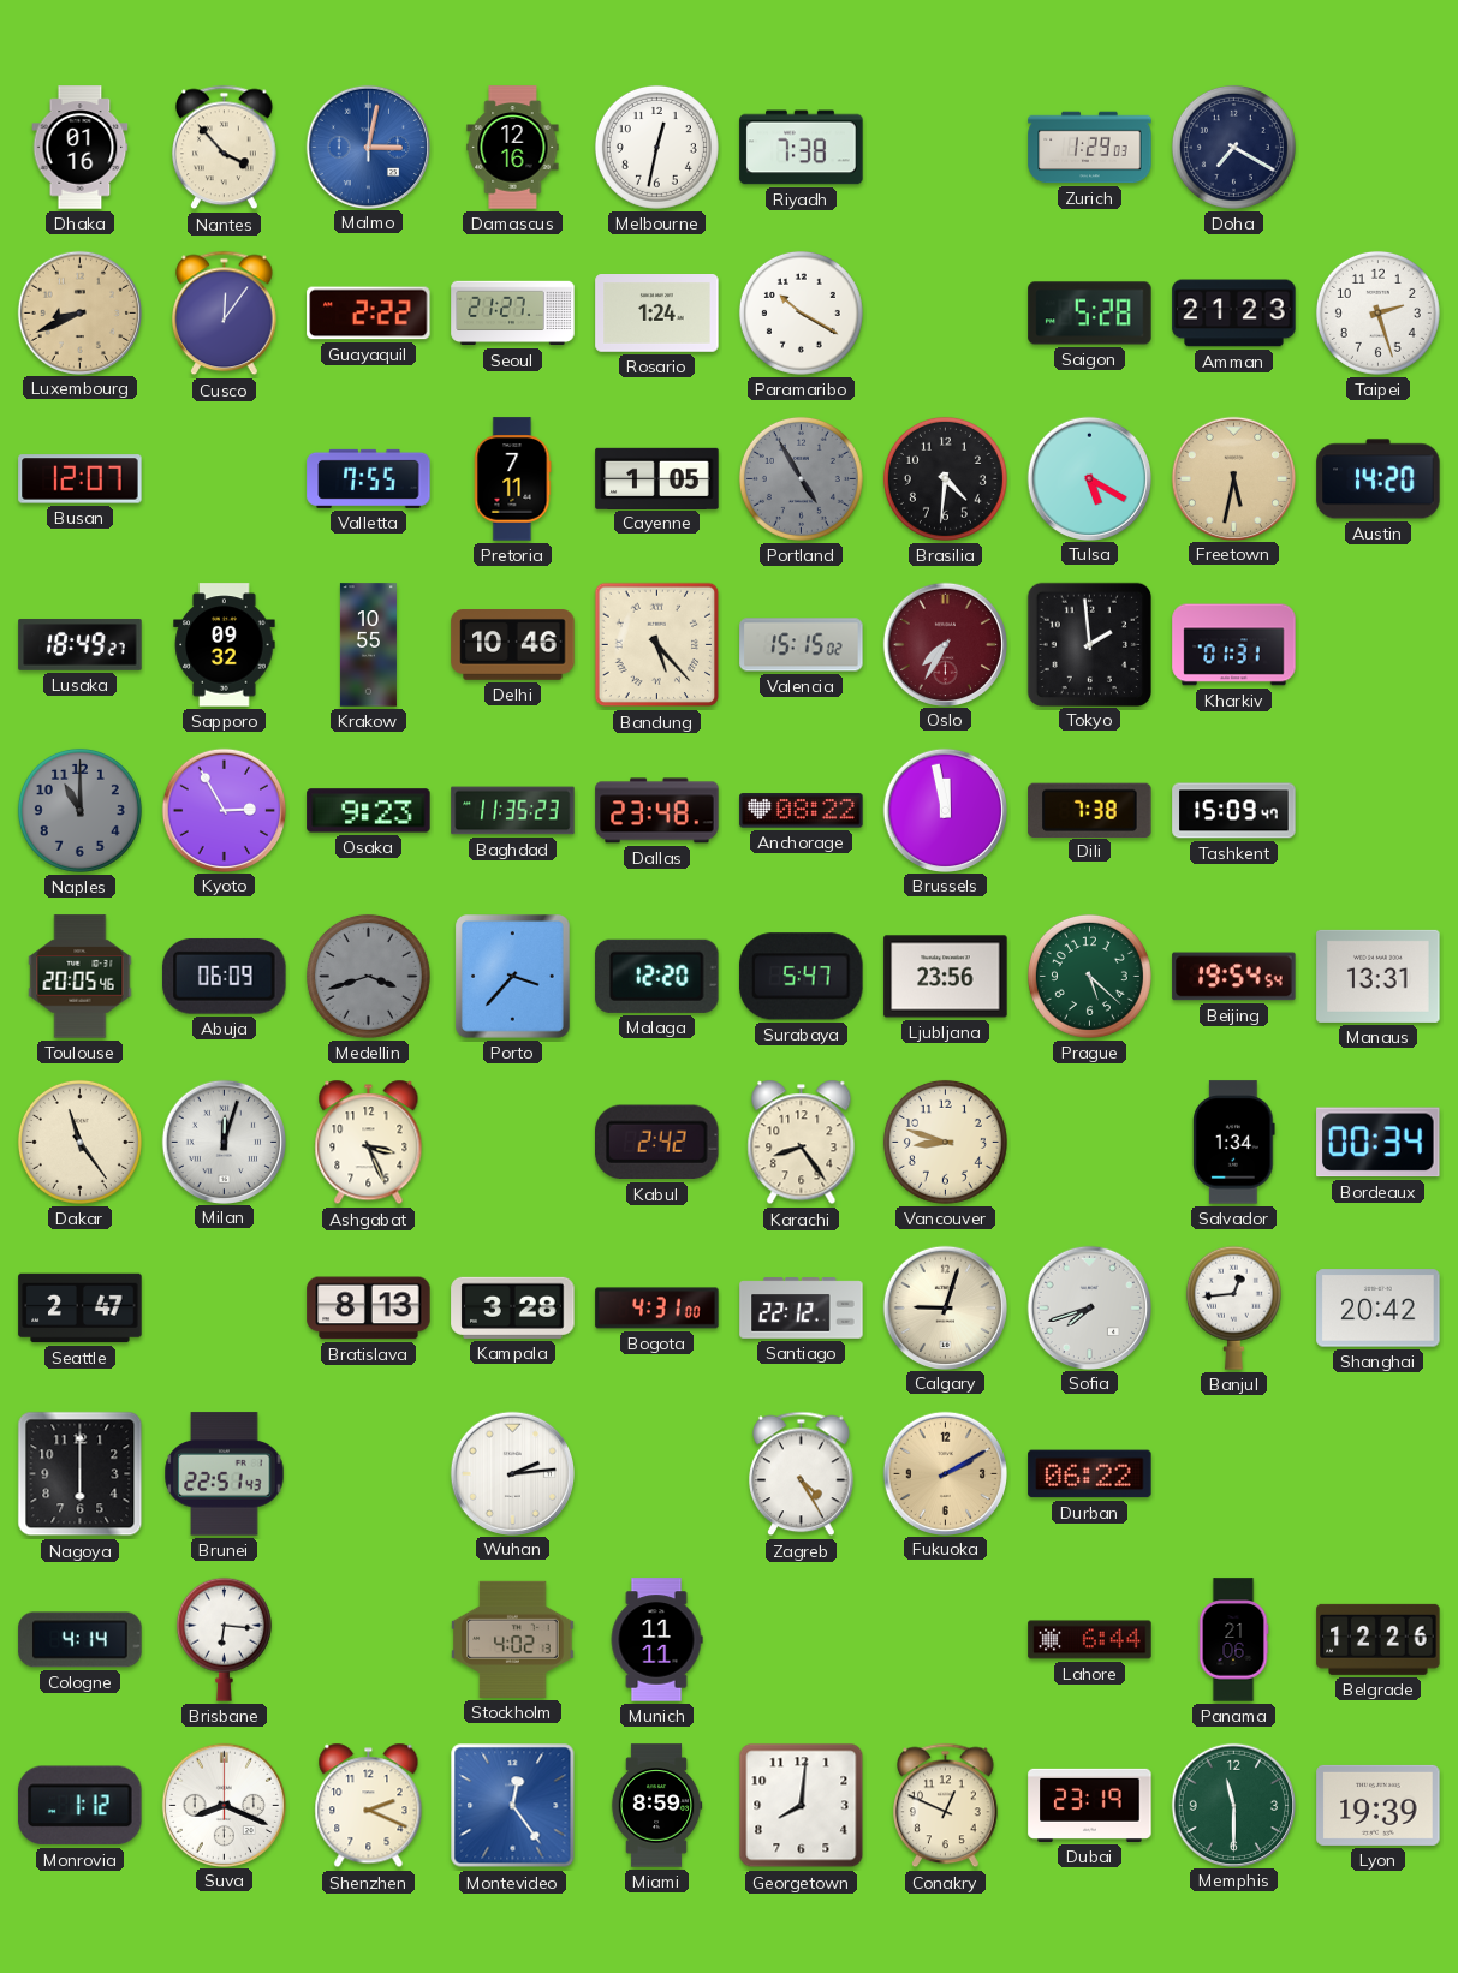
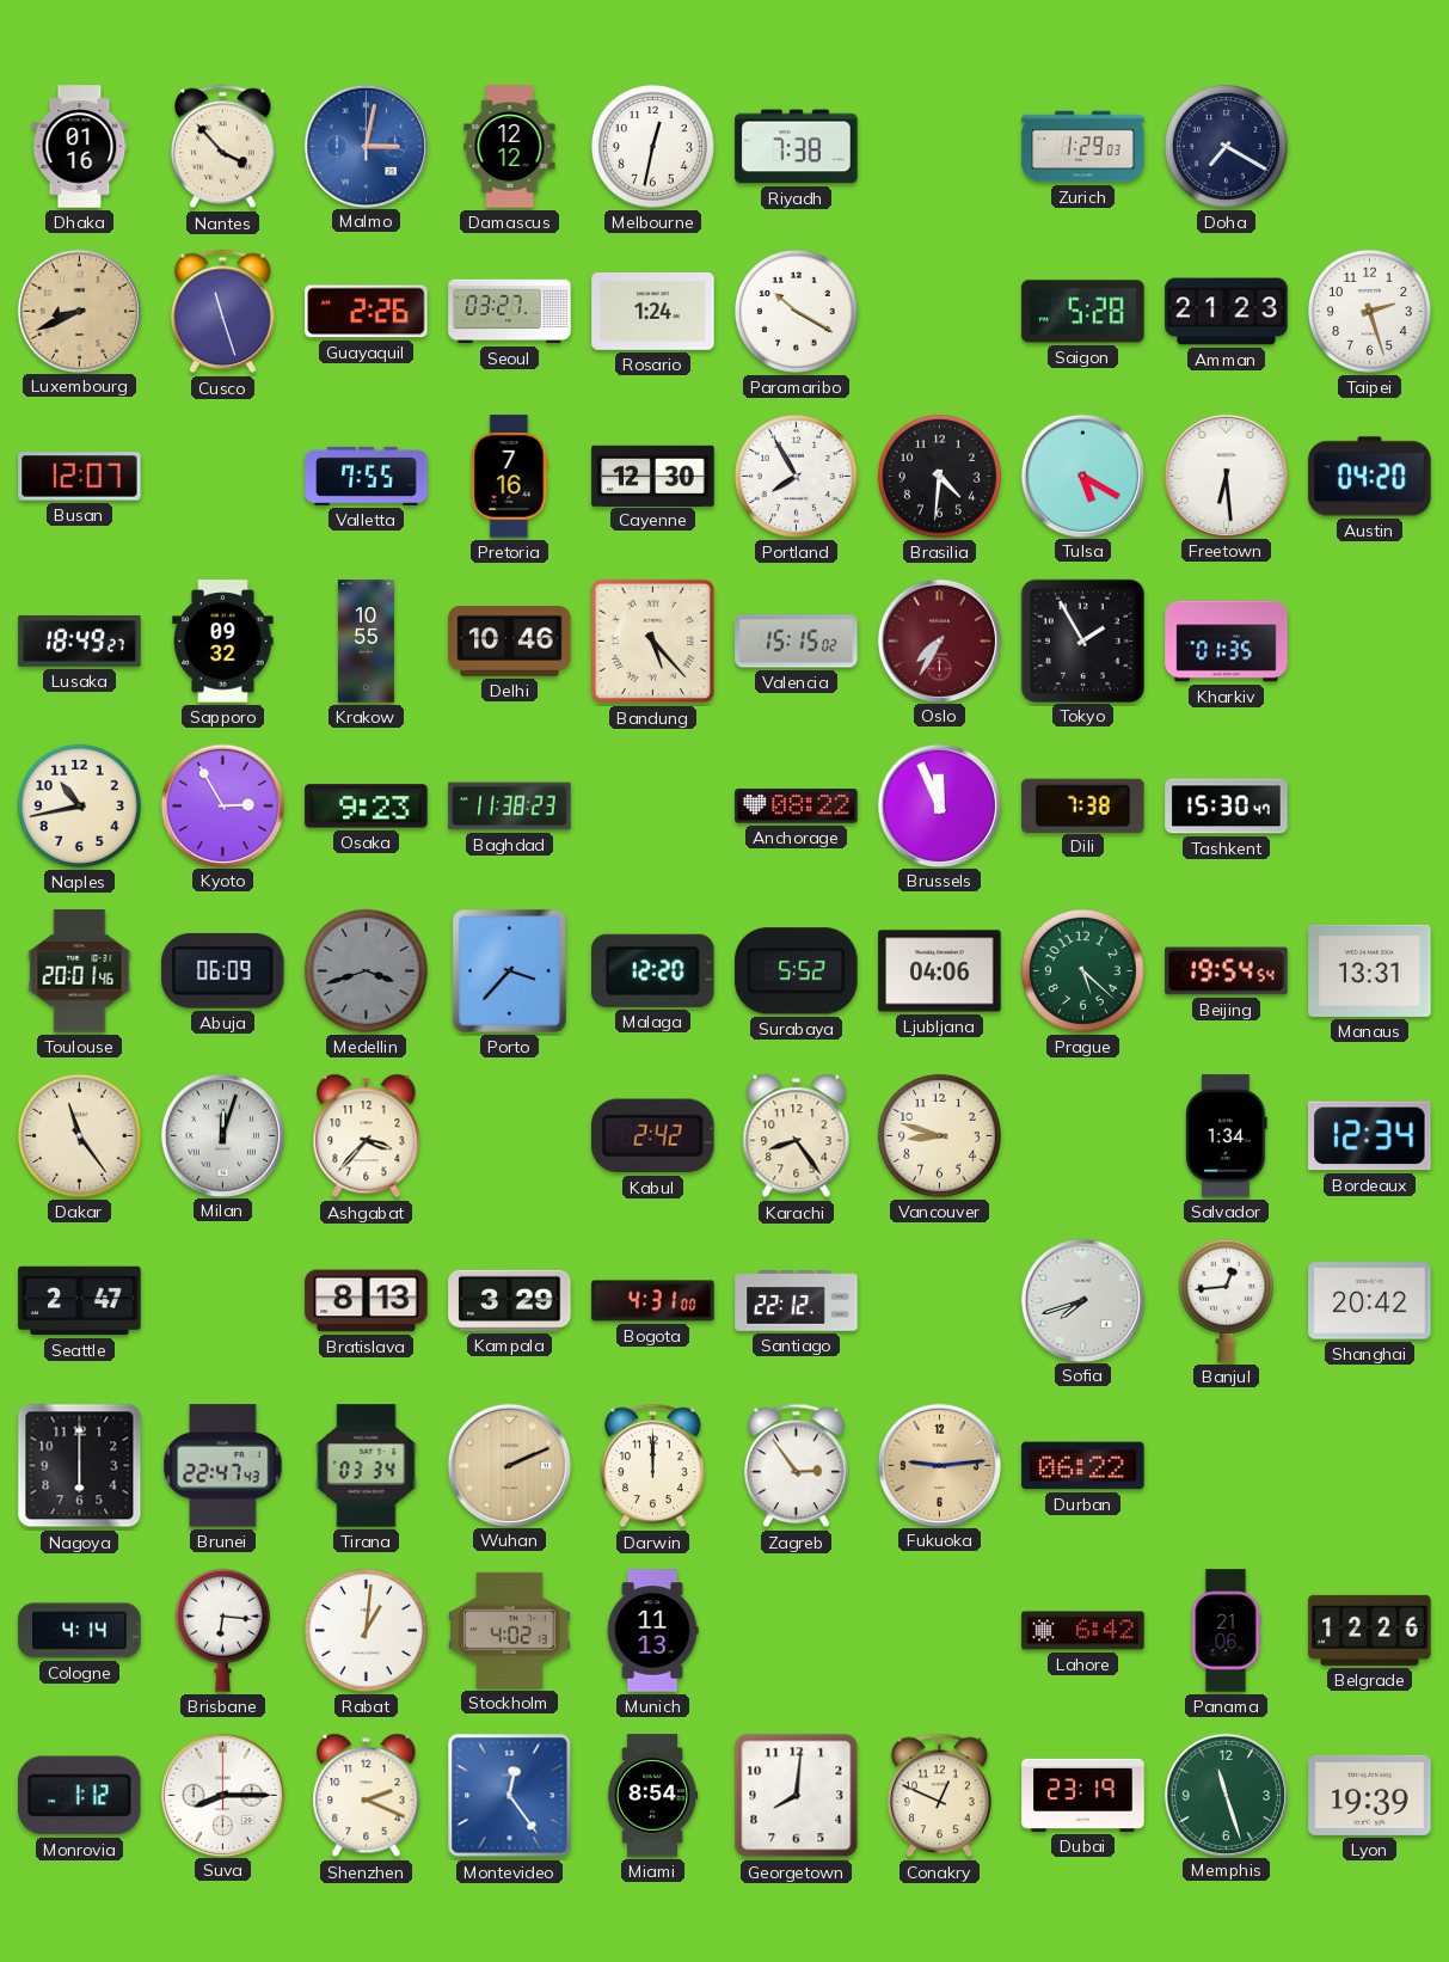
Damascus: 12:16 -> 12:12 (510, 147)
Cusco: 12:06 -> 11:27 (223, 312)
Guayaquil: 2:22 -> 2:26 (367, 312)
Seoul: 21:27 -> 03:27 (510, 312)
Pretoria: 7:11 -> 7:16 (509, 477)
Cayenne: 1:05 -> 12:30 (653, 476)
Portland: 4:55 -> 7:55 (796, 476)
Portland dial: grey -> white (796, 476)
Freetown: 5:32 -> 6:29 (1226, 476)
Freetown dial: champagne -> white (1226, 476)
Austin: 14:20 -> 04:20 (1370, 477)
Tokyo: 1:59 -> 1:55 (1082, 640)
Kharkiv: 01:31 -> 01:35 (1227, 642)
Naples: 11:00 -> 10:43 (79, 805)
Naples dial: grey -> cream (79, 805)
Baghdad: 11:35 -> 11:38 (510, 807)
Dallas: 23:48 -> none (657, 811)
Brussels: 11:58 -> 11:56 (939, 805)
Tashkent: 15:09 -> 15:30 (1227, 807)
Toulouse: 20:05 -> 20:01 (80, 971)
Surabaya: 5:47 -> 5:52 (797, 971)
Ljubljana: 23:56 -> 04:06 (940, 971)
Ashgabat: 3:26 -> 3:37 (367, 1136)
Bordeaux: 00:34 -> 12:34 (1370, 1136)
Kampala: 3:28 -> 3:29 (510, 1300)
Calgary: 9:03 -> none (945, 1307)
Brunei: 22:51 -> 22:47 (223, 1466)
Tirana: none -> 03:34 (367, 1466)
Wuhan: 2:14 -> 2:11 (509, 1465)
Wuhan dial: white -> champagne (509, 1465)
Darwin: none -> 12:00 (653, 1466)
Zagreb: 4:25 -> 2:54 (797, 1466)
Fukuoka: 2:10 -> 9:14 (939, 1465)
Rabat: none -> 1:01 (366, 1630)
Munich: 11:11 -> 11:13 (652, 1631)
Lahore: 6:44 -> 6:42 (1083, 1631)
Suva: 8:19 -> 8:15 (222, 1795)
Miami: 8:59 -> 8:54 (652, 1796)
Memphis: 11:30 -> 11:27 (1226, 1795)
